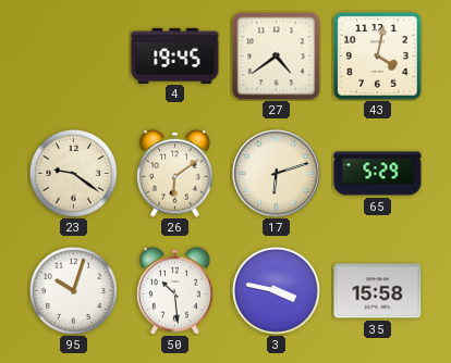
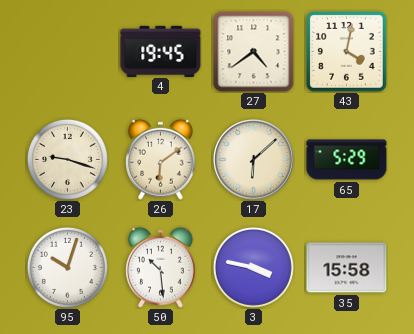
23: 9:21 -> 9:18 (67, 159)
17: 6:12 -> 6:08 (254, 160)
